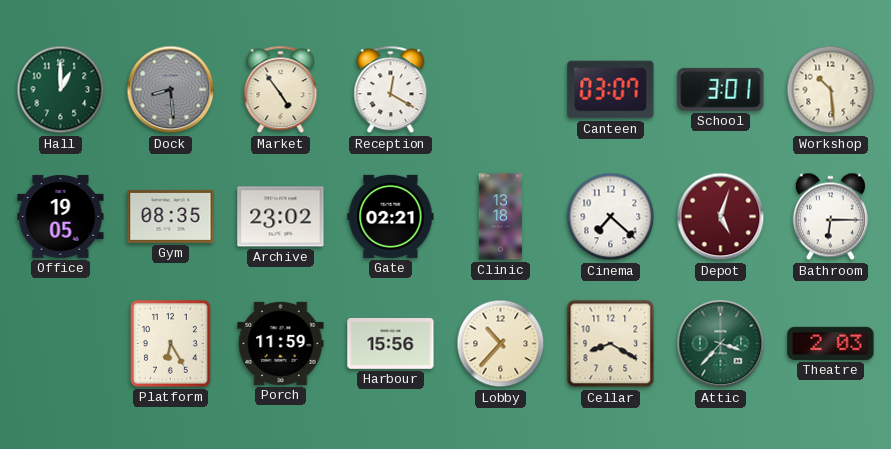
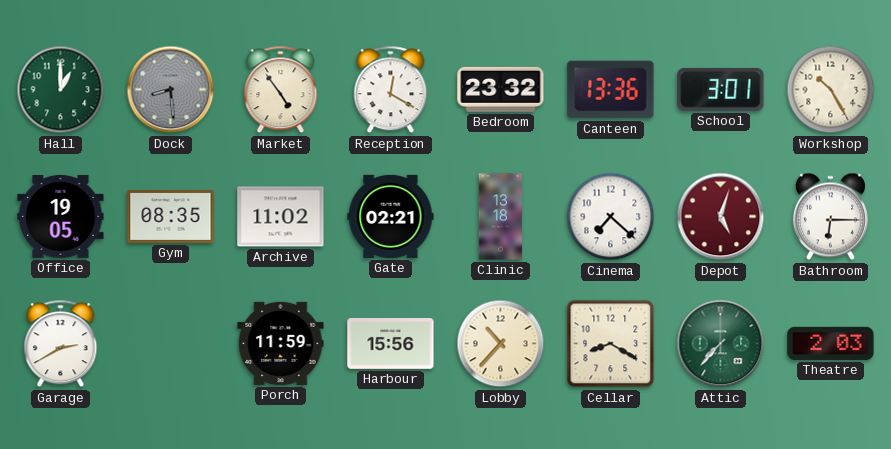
Bedroom: none -> 23:32 (501, 89)
Canteen: 03:07 -> 13:36 (611, 90)
Workshop: 10:29 -> 10:25 (831, 90)
Archive: 23:02 -> 11:02 (281, 217)
Garage: none -> 2:40 (61, 344)
Platform: 6:25 -> none (171, 344)
Attic: 3:37 -> 7:37 (721, 344)
